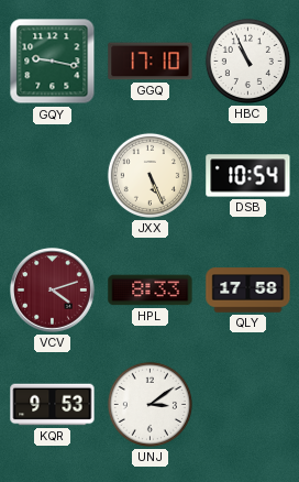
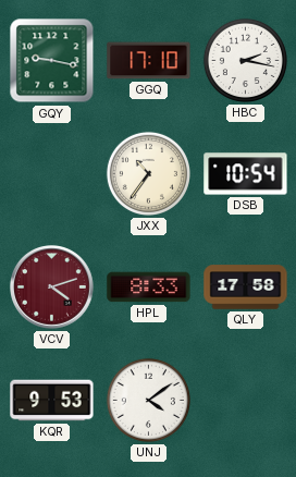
HBC: 10:56 -> 2:17 (245, 60)
JXX: 5:26 -> 10:36 (148, 173)
UNJ: 3:09 -> 4:09 (148, 400)
